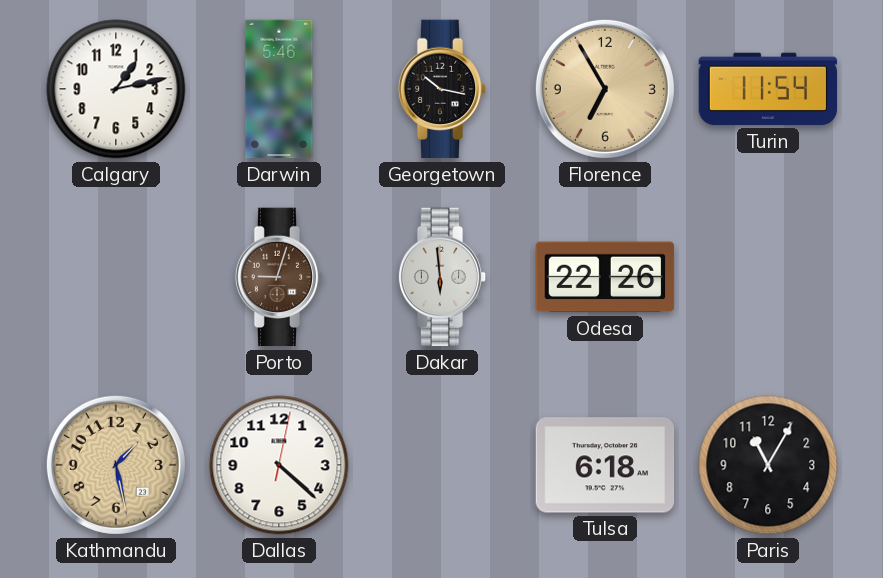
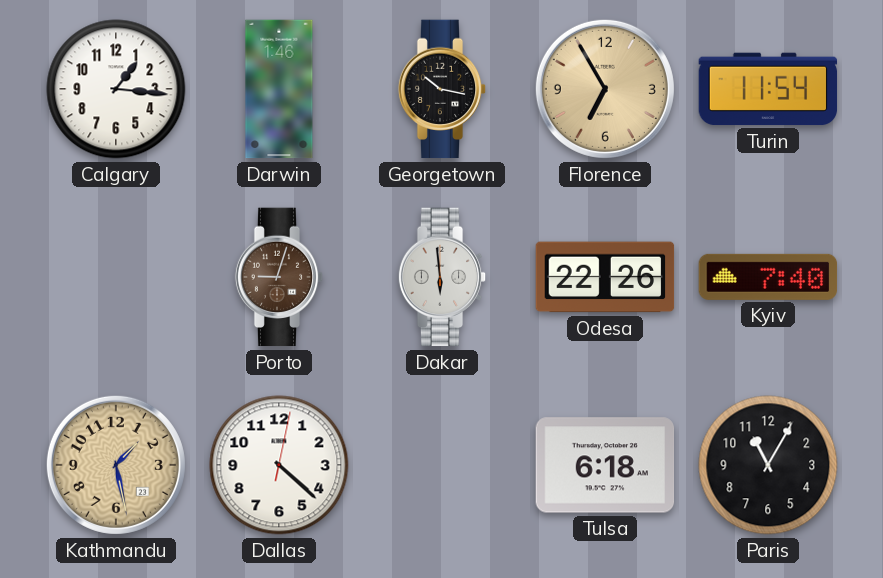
Calgary: 1:13 -> 1:16 (116, 89)
Darwin: 5:46 -> 1:46 (279, 89)
Kyiv: none -> 7:40 (768, 277)
